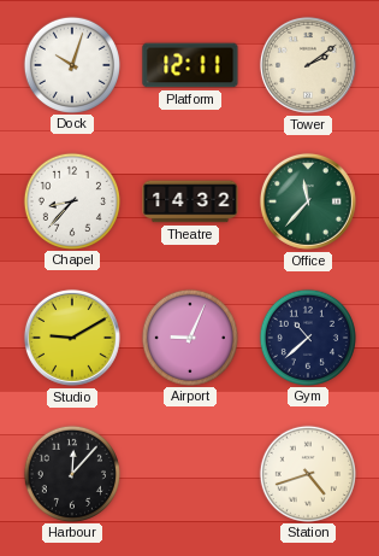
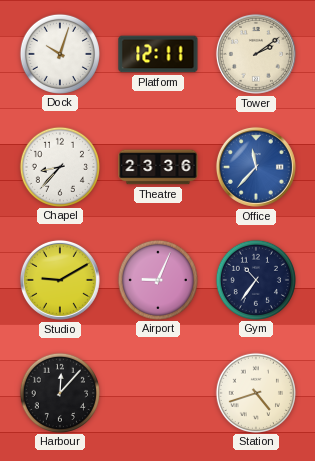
Theatre: 14:32 -> 23:36 (158, 167)
Office dial: green -> blue (256, 167)
Gym: 10:38 -> 10:36 (255, 279)
